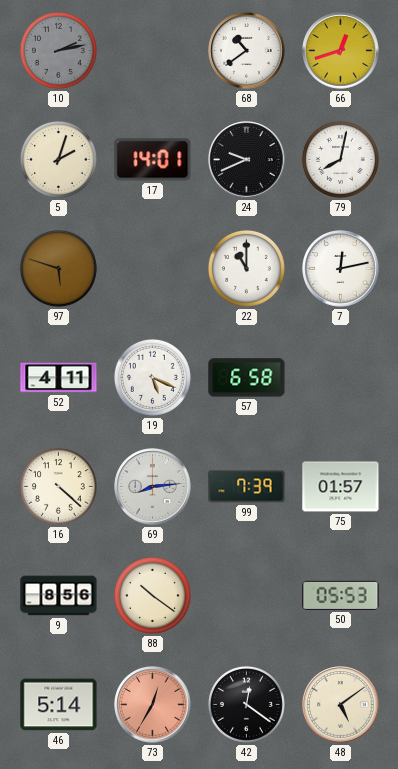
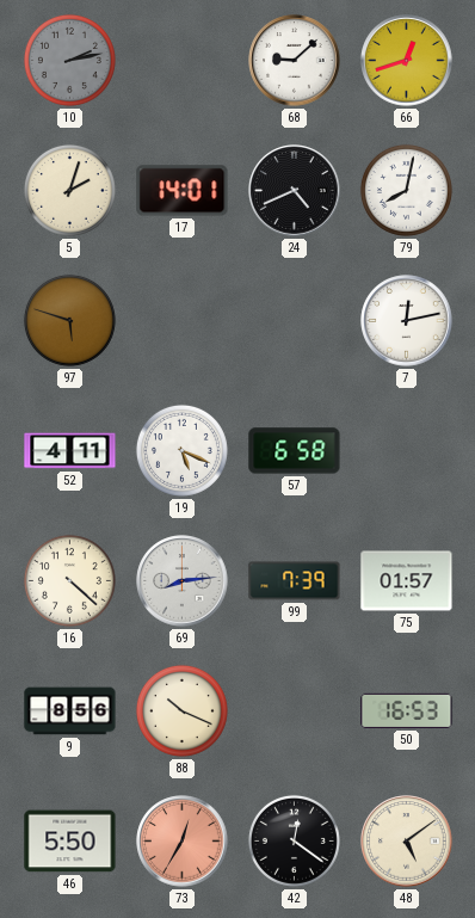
68: 10:39 -> 9:08 (295, 61)
24: 9:41 -> 4:41 (295, 191)
22: 11:00 -> none (246, 268)
88: 10:21 -> 10:19 (181, 710)
50: 05:53 -> 16:53 (407, 710)
46: 5:14 -> 5:50 (70, 842)
